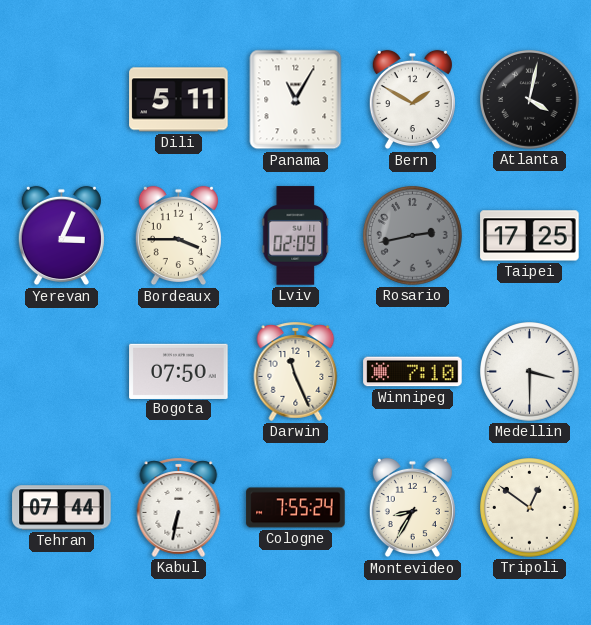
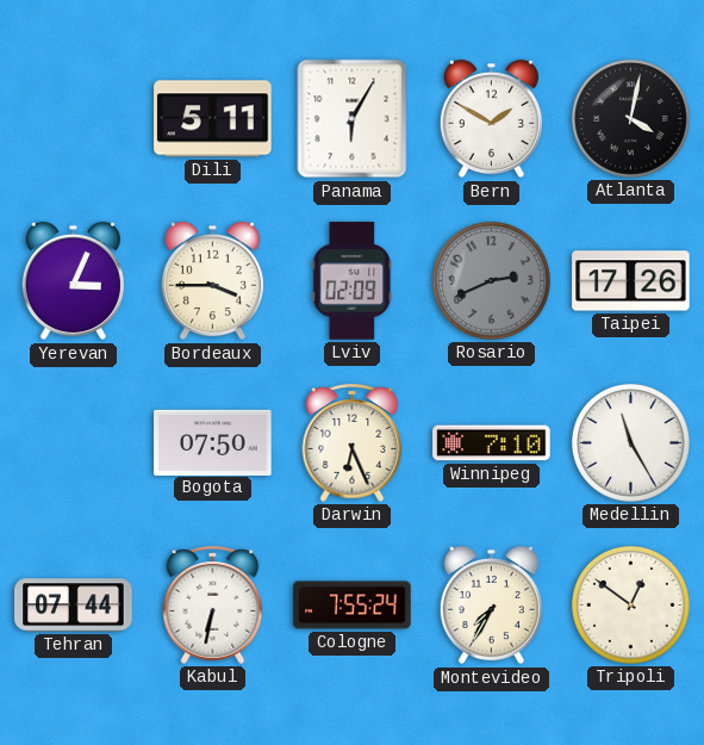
Panama: 11:05 -> 6:05 (353, 119)
Rosario: 2:43 -> 2:41 (492, 281)
Taipei: 17:25 -> 17:26 (631, 281)
Darwin: 11:26 -> 6:26 (353, 442)
Medellin: 3:30 -> 11:25 (631, 443)
Montevideo: 8:35 -> 7:35 (491, 606)
